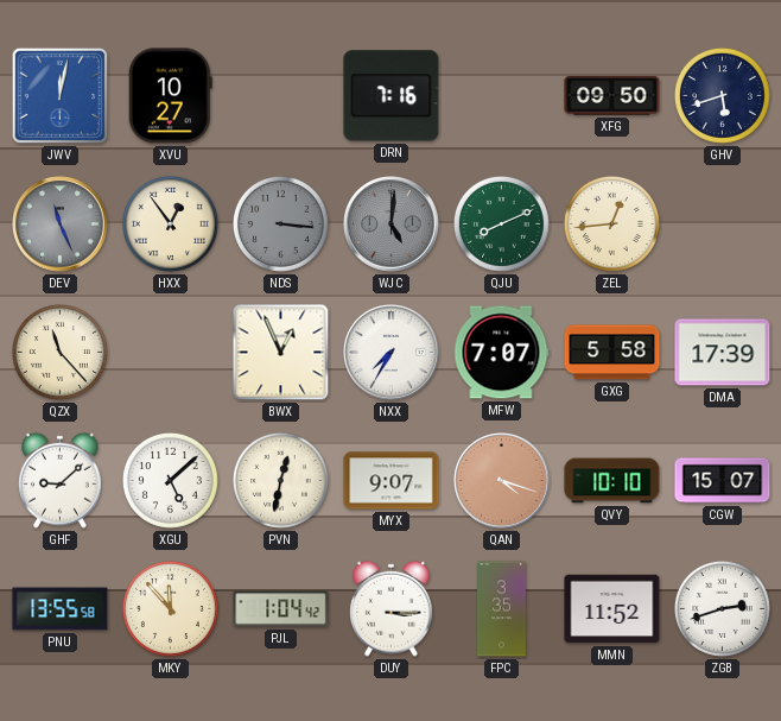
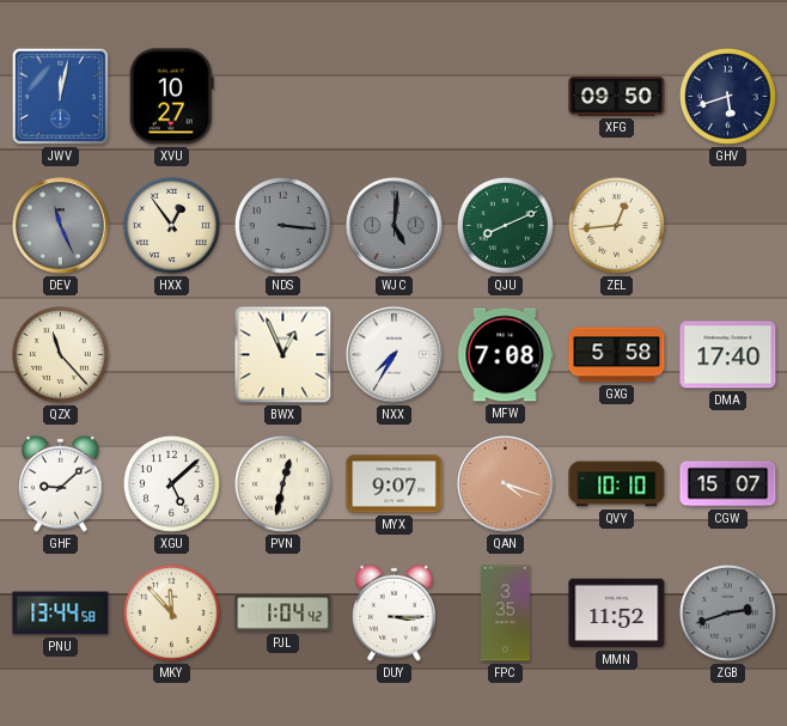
DRN: 7:16 -> none (392, 96)
MFW: 7:07 -> 7:08 (505, 355)
DMA: 17:39 -> 17:40 (728, 355)
PNU: 13:55 -> 13:44 (61, 614)
ZGB dial: white -> grey (727, 612)
